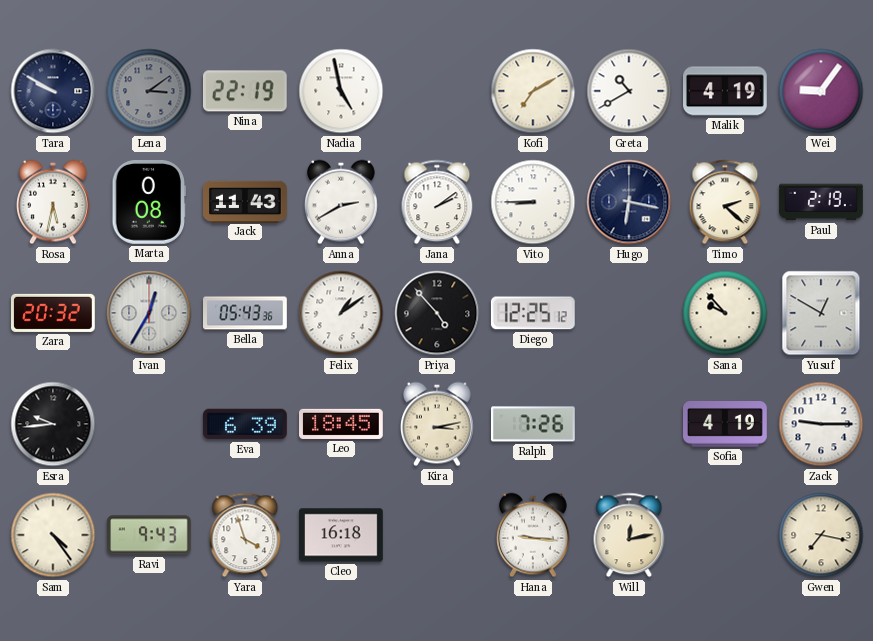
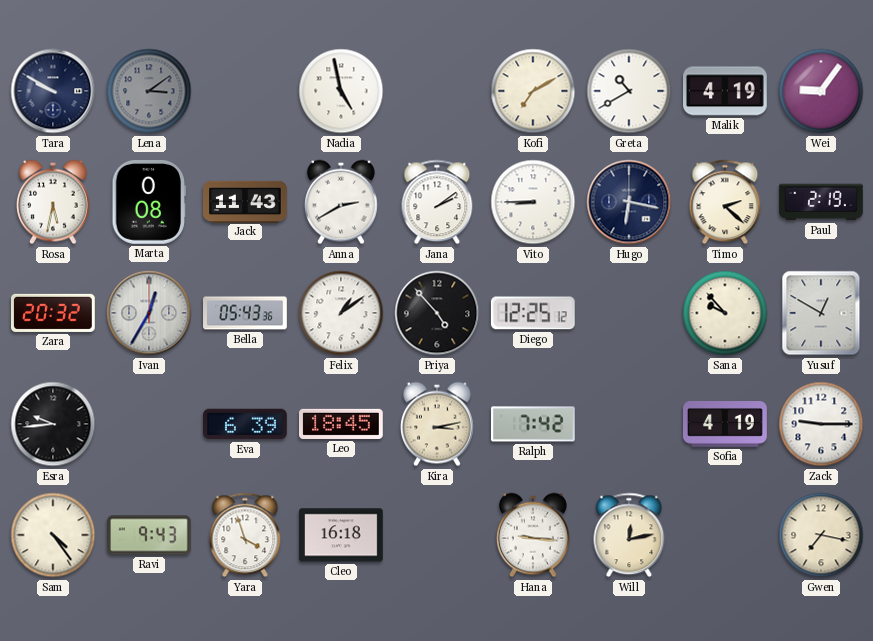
Nina: 22:19 -> none (245, 91)
Ralph: 7:26 -> 7:42 (534, 424)
